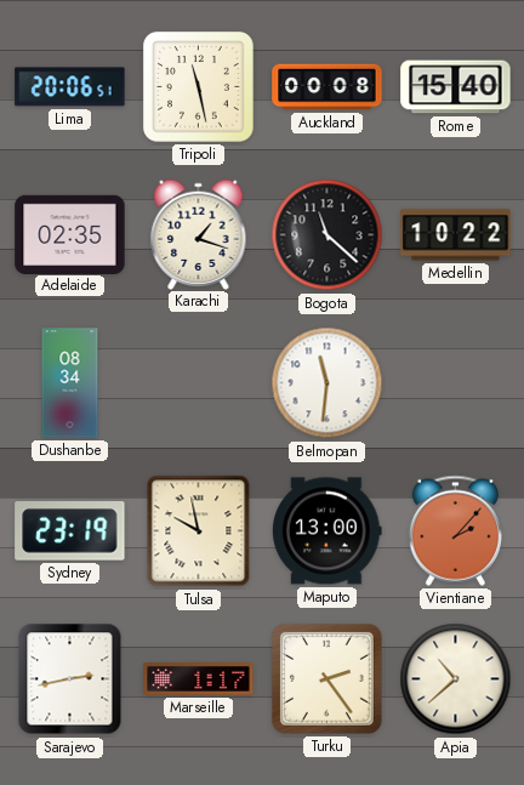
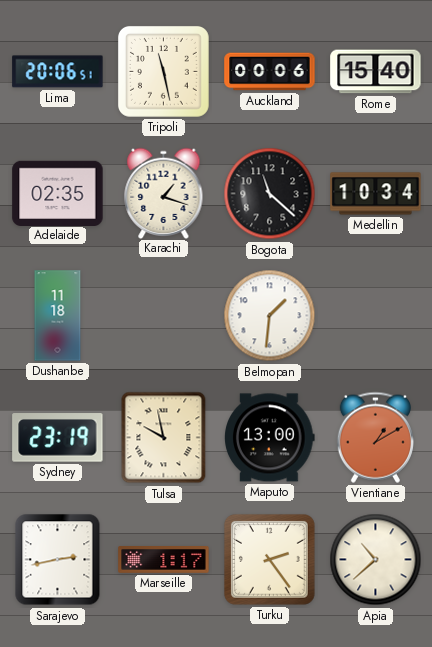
Auckland: 00:08 -> 00:06 (270, 72)
Medellin: 10:22 -> 10:34 (376, 194)
Dushanbe: 08:34 -> 11:18 (58, 316)
Belmopan: 11:31 -> 1:31 (270, 316)
Vientiane: 2:07 -> 1:10 (375, 437)
